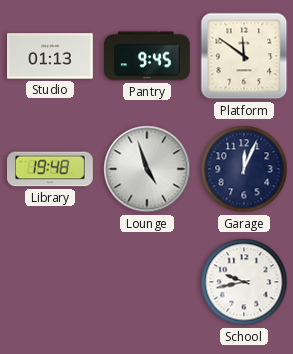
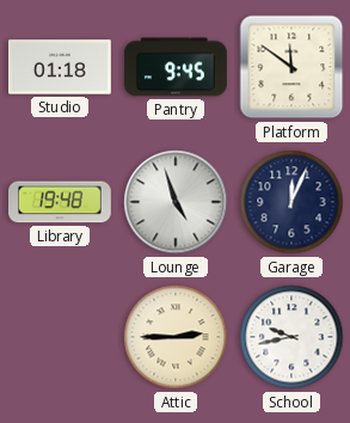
Studio: 01:13 -> 01:18 (61, 67)
Attic: none -> 2:45 (176, 337)
